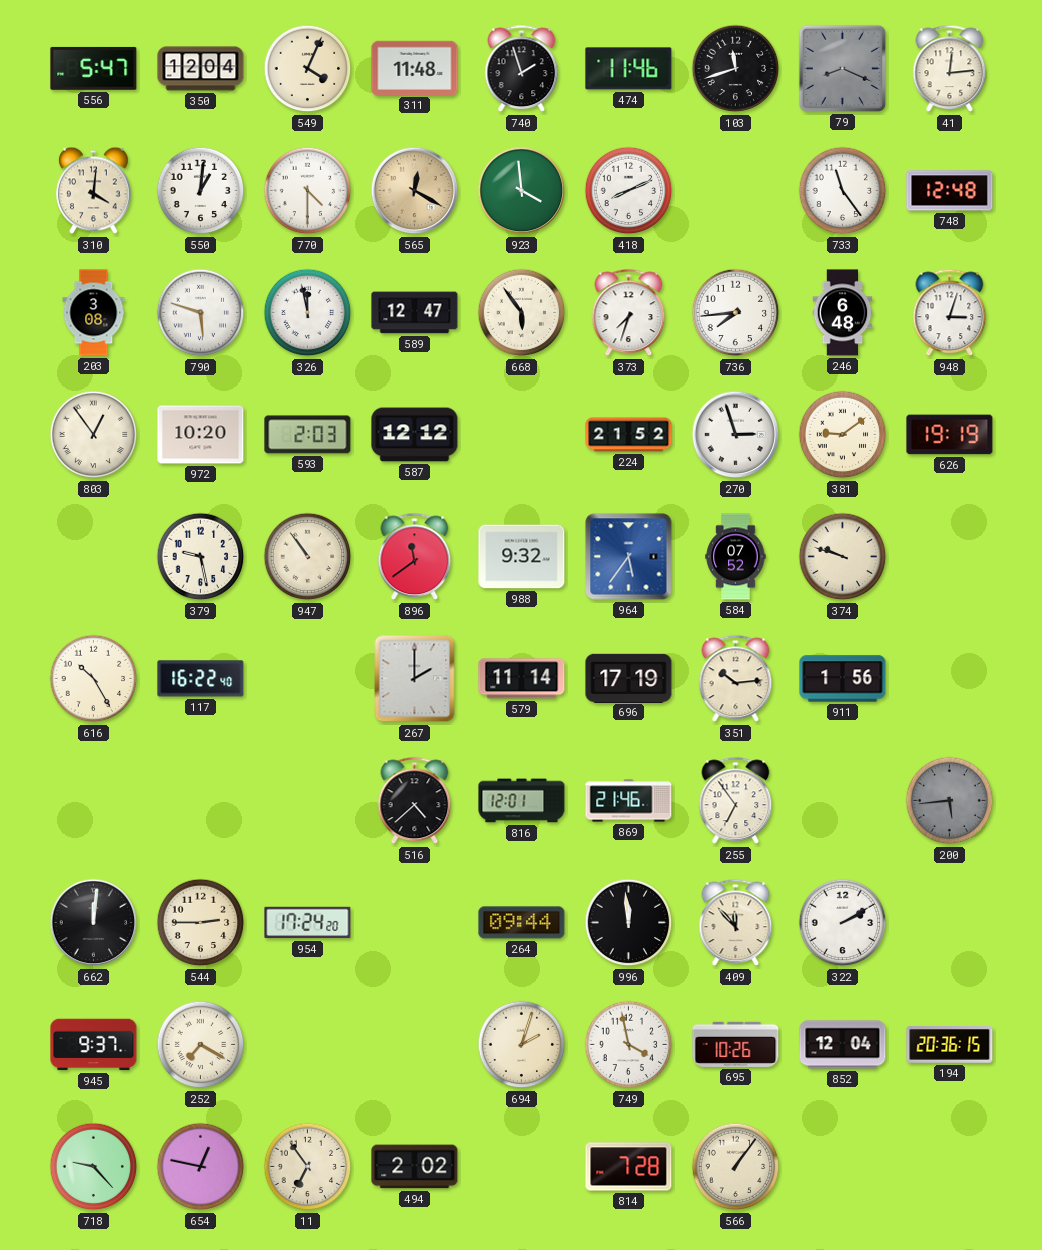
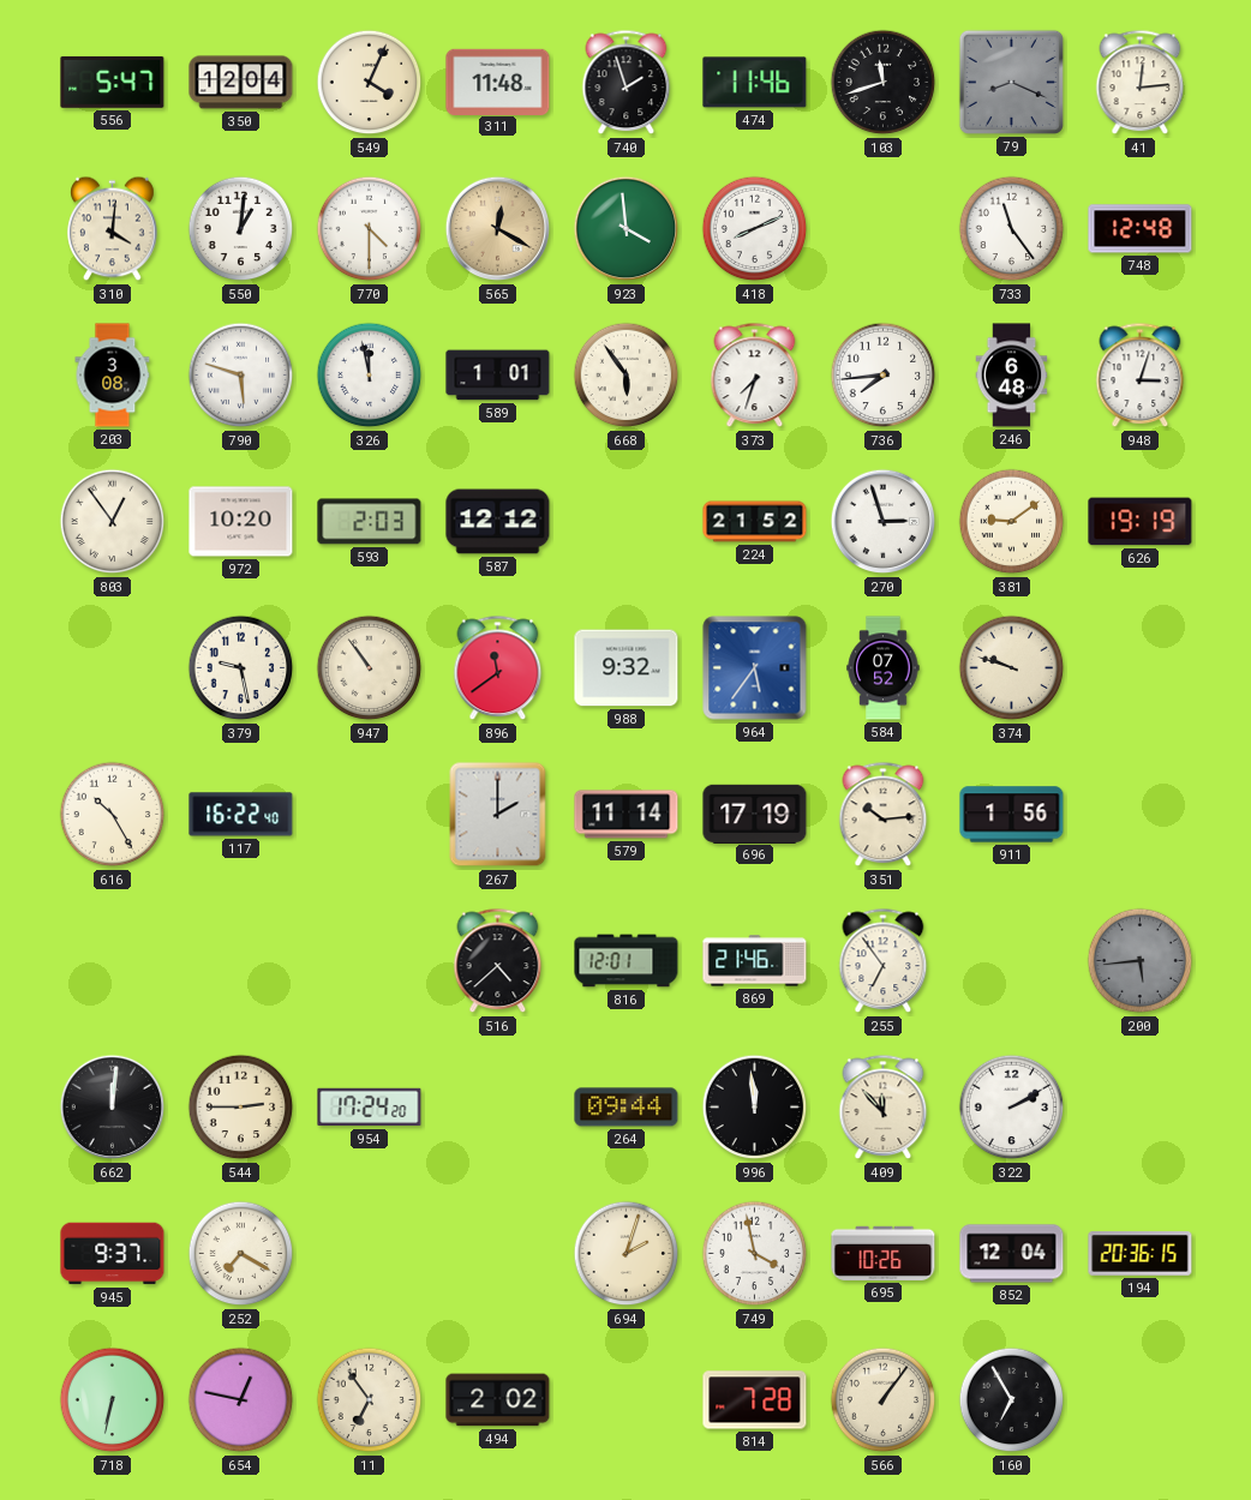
589: 12:47 -> 1:01 (498, 376)
718: 9:23 -> 6:32 (113, 1400)
160: none -> 6:55 (1012, 1400)
